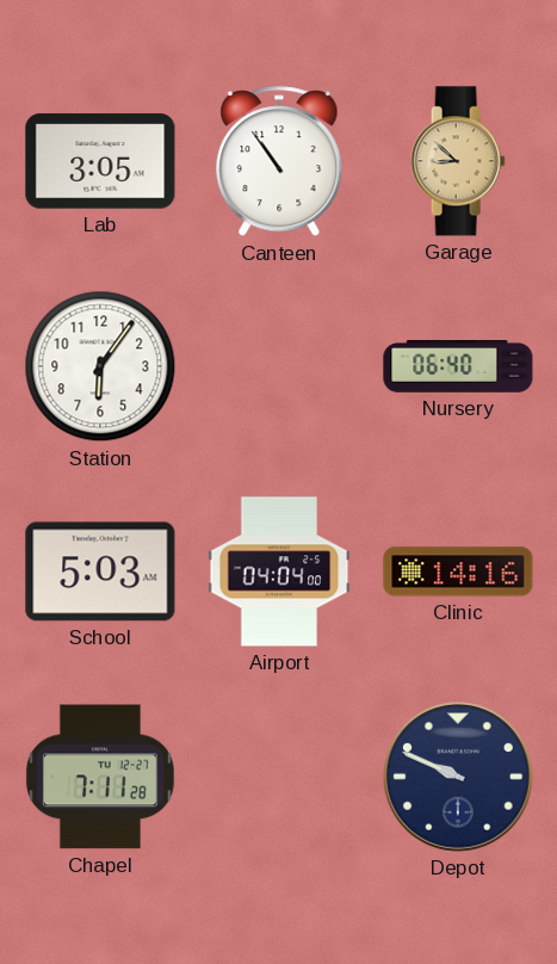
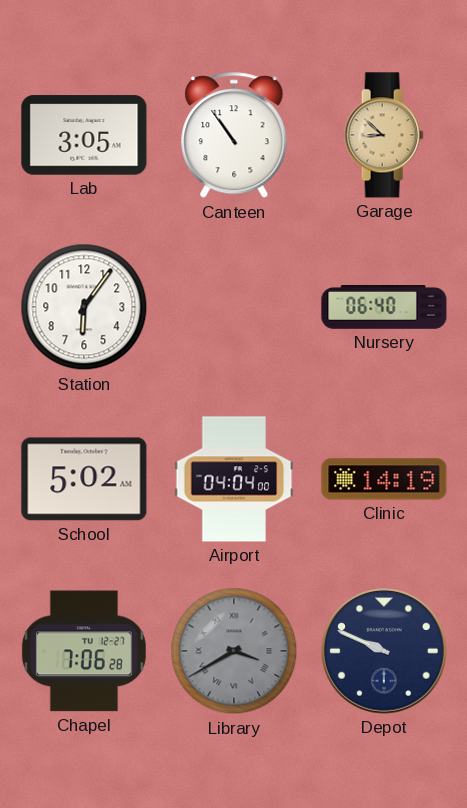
School: 5:03 -> 5:02 (84, 479)
Clinic: 14:16 -> 14:19 (384, 479)
Chapel: 7:11 -> 7:06 (84, 651)
Library: none -> 3:40 (234, 651)
